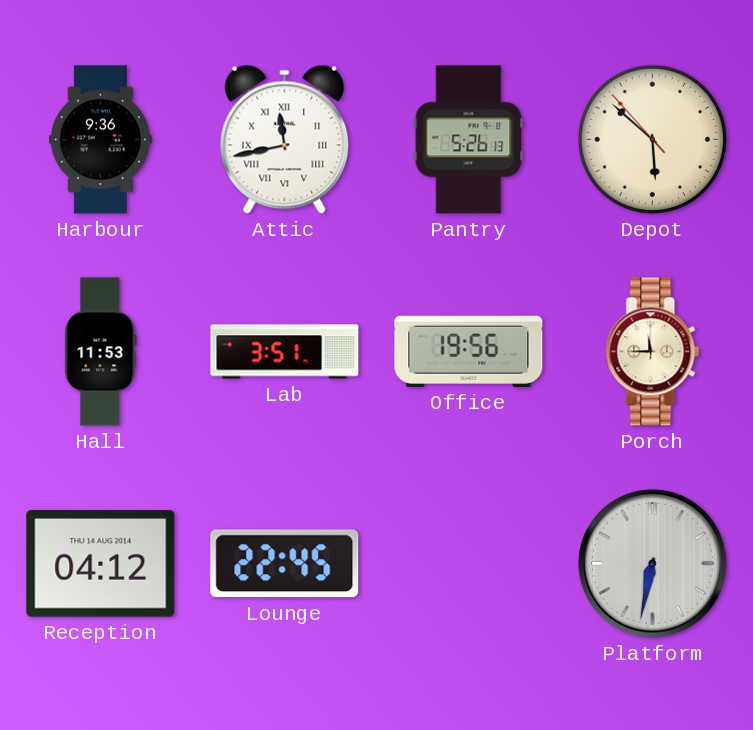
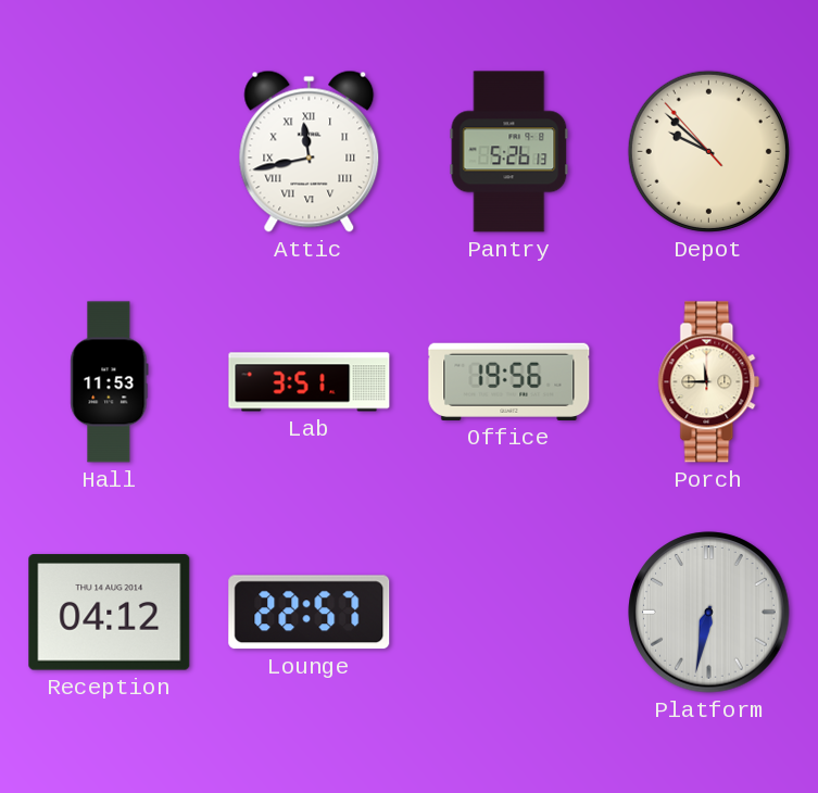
Harbour: 9:36 -> none (100, 140)
Depot: 5:51 -> 9:51 (708, 151)
Lounge: 22:45 -> 22:57 (310, 613)
